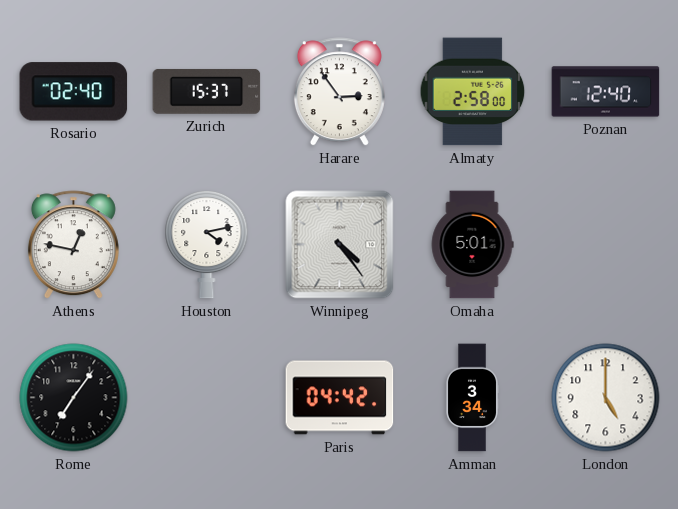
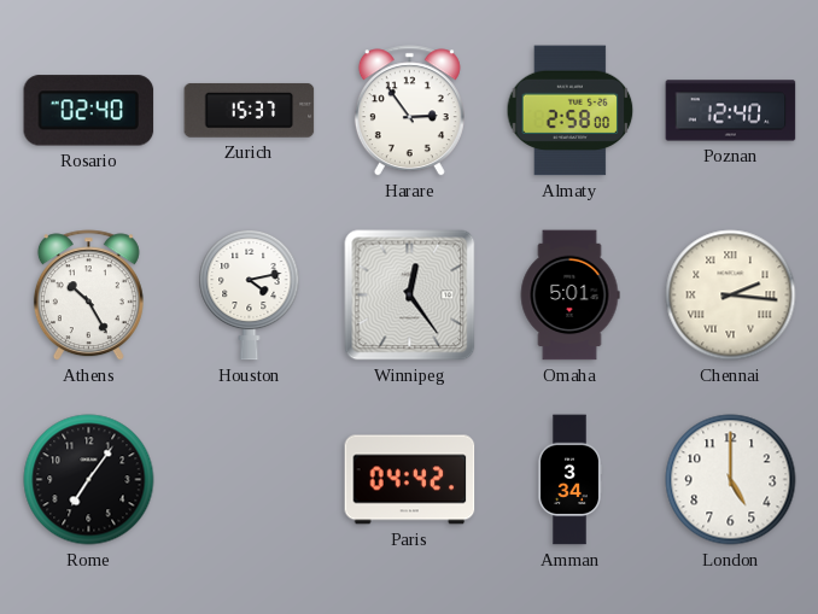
Athens: 12:47 -> 10:25 (88, 296)
Winnipeg: 4:24 -> 12:24 (410, 296)
Chennai: none -> 2:16 (731, 296)
